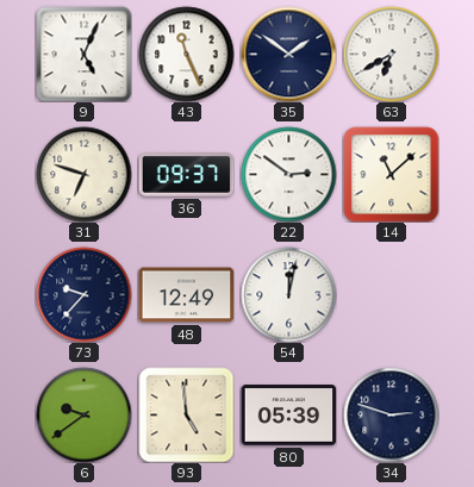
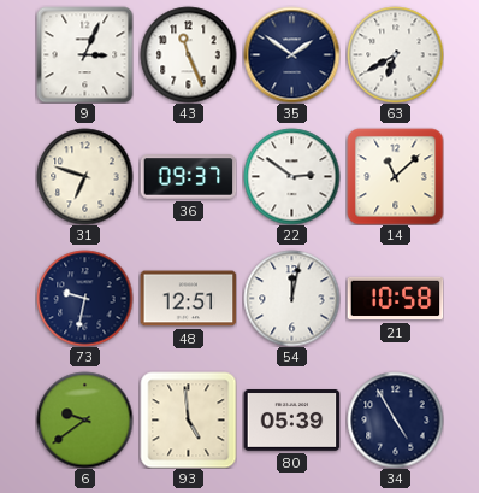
9: 5:04 -> 3:04 (84, 54)
73: 9:37 -> 9:32 (84, 298)
48: 12:49 -> 12:51 (188, 299)
21: none -> 10:58 (395, 299)
34: 2:48 -> 4:55 (395, 419)
